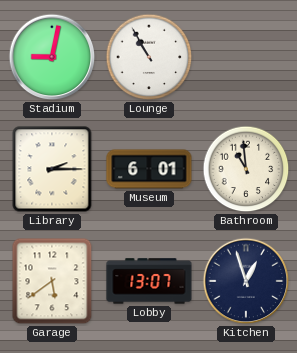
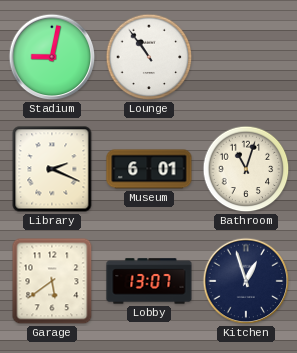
Lounge: 10:55 -> 10:54 (149, 57)
Library: 2:15 -> 2:19 (52, 169)
Bathroom: 10:59 -> 11:03 (246, 169)
